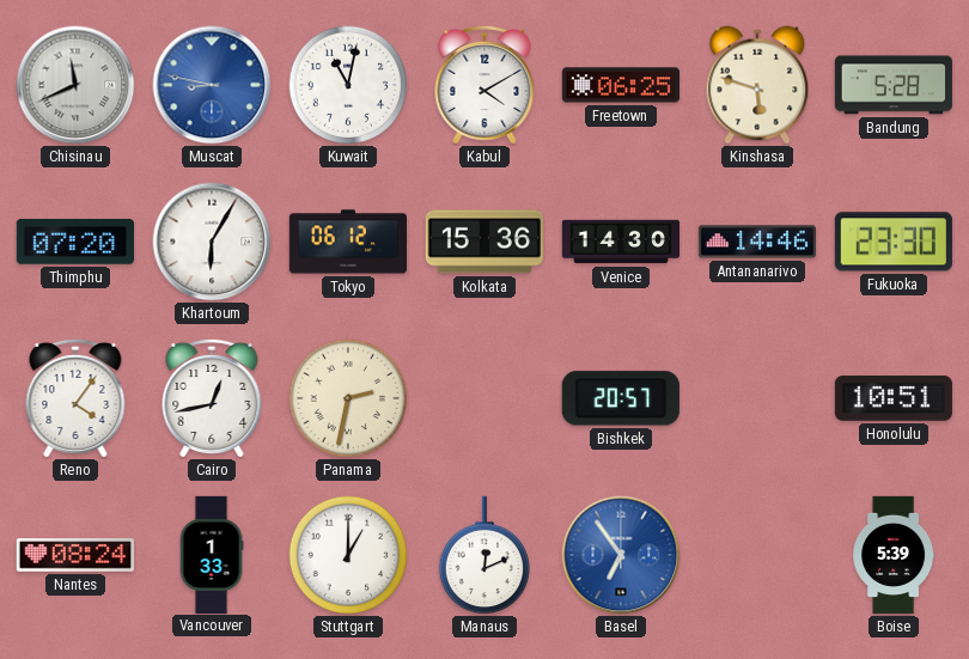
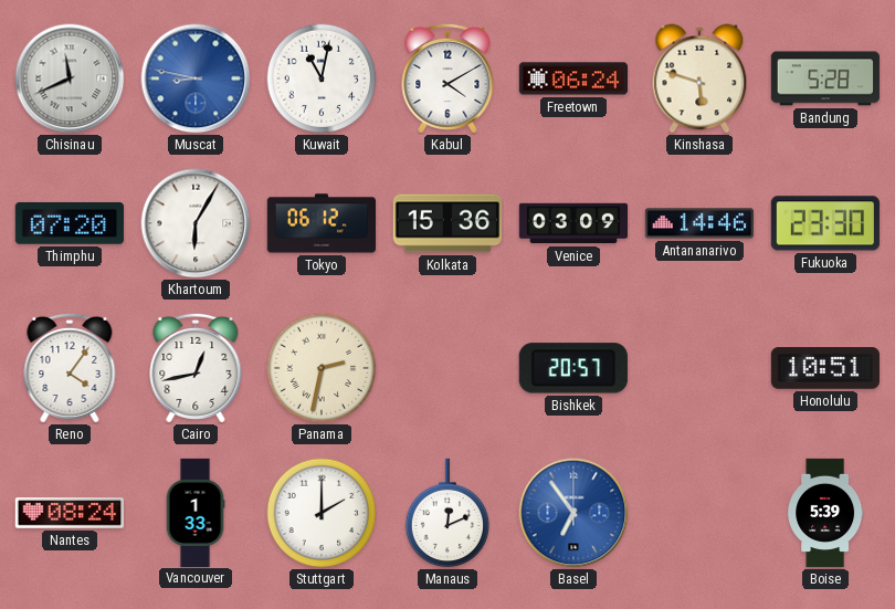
Freetown: 06:25 -> 06:24 (572, 78)
Venice: 14:30 -> 03:09 (572, 223)
Stuttgart: 1:00 -> 2:00 (322, 513)
